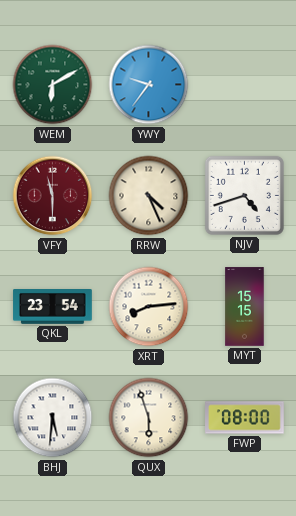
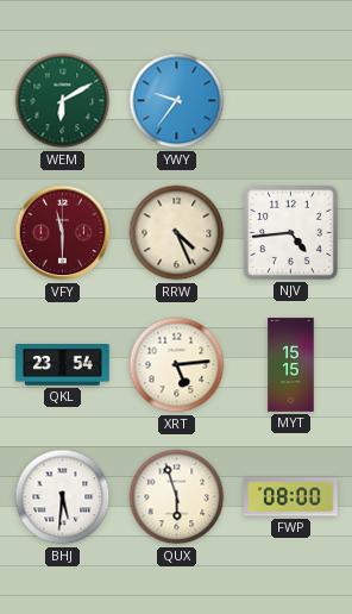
NJV: 4:42 -> 4:44 (290, 232)
XRT: 8:14 -> 5:14 (177, 365)
